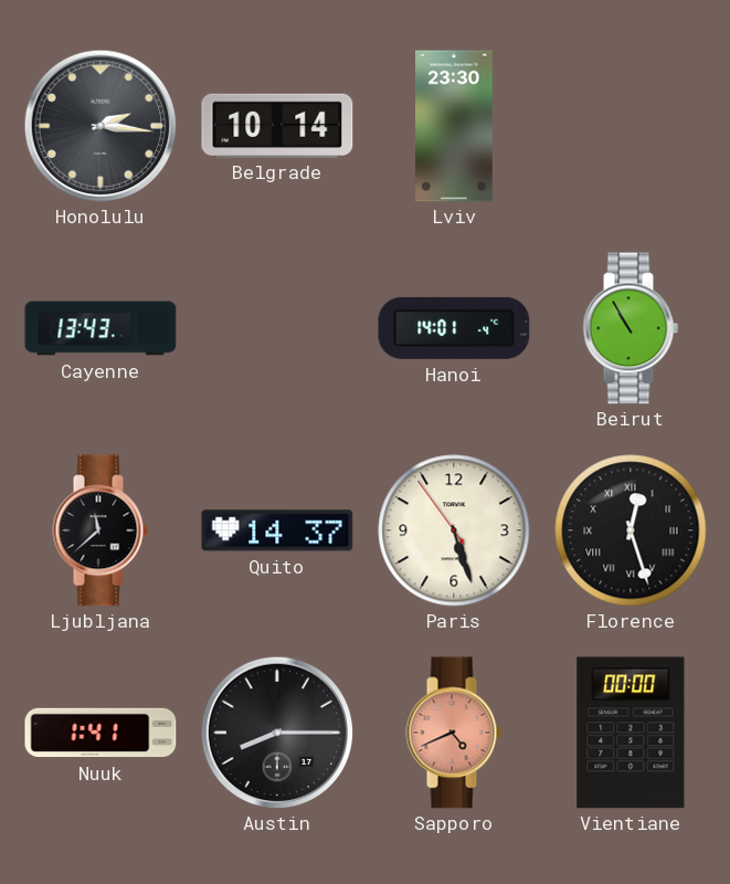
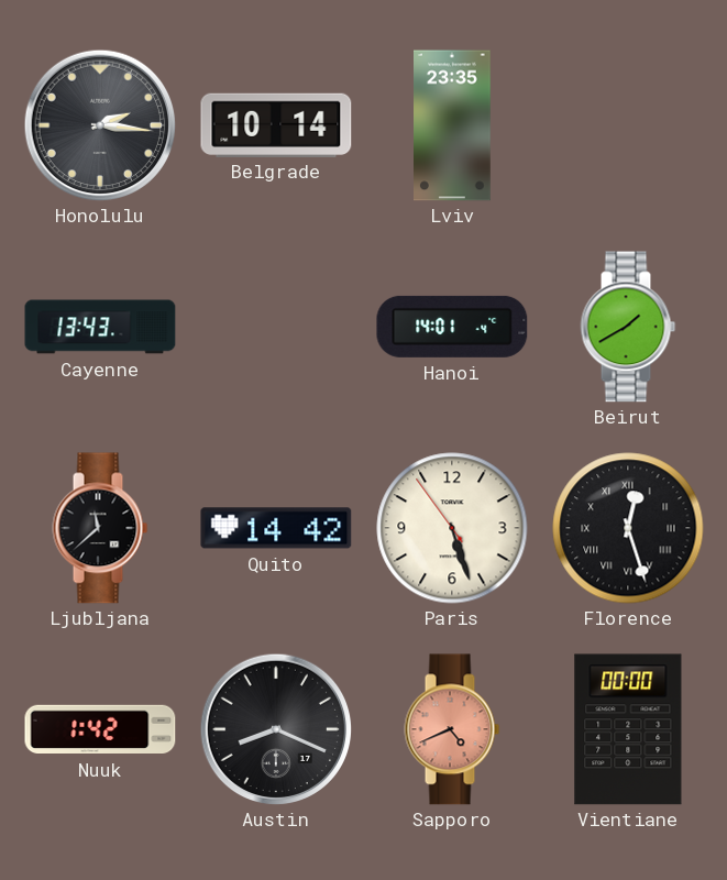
Lviv: 23:30 -> 23:35 (453, 125)
Beirut: 10:55 -> 1:40 (628, 327)
Quito: 14:37 -> 14:42 (276, 528)
Nuuk: 1:41 -> 1:42 (100, 729)
Austin: 8:15 -> 8:19 (276, 729)
